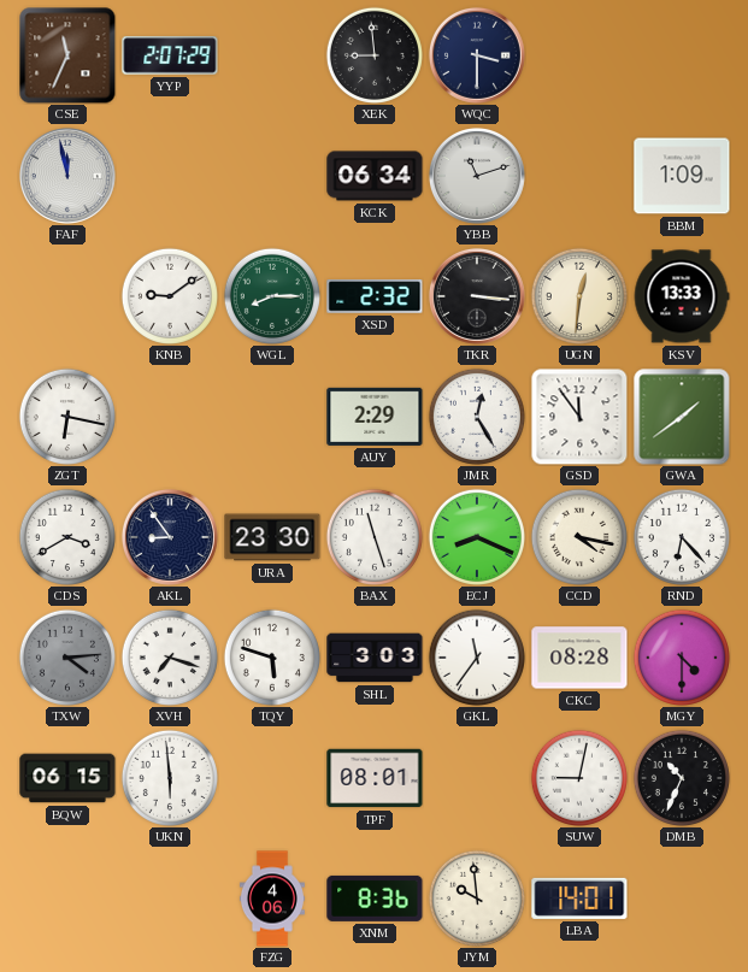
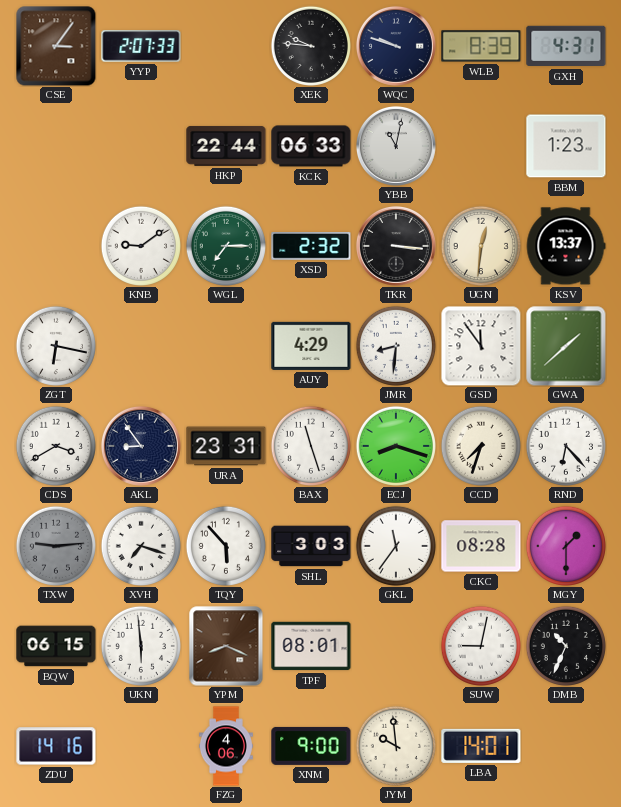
CSE: 11:34 -> 3:06 (56, 46)
YYP: 2:07:29 -> 2:07:33 (141, 46)
XEK: 8:59 -> 9:46 (311, 46)
WQC: 3:30 -> 9:48 (396, 46)
WLB: none -> 8:39 (481, 46)
GXH: none -> 4:31 (566, 46)
FAF: 11:58 -> none (67, 176)
HKP: none -> 22:44 (226, 146)
KCK: 06:34 -> 06:33 (311, 146)
YBB: 11:12 -> 11:02 (396, 146)
BBM: 1:09 -> 1:23 (566, 146)
WGL: 8:15 -> 7:15 (226, 246)
KSV: 13:33 -> 13:37 (566, 246)
AUY: 2:29 -> 4:29 (311, 346)
JMR: 12:25 -> 8:31 (396, 346)
GWA: 1:39 -> 1:38 (566, 346)
URA: 23:30 -> 23:31 (226, 446)
ECJ: 8:19 -> 8:18 (396, 446)
CCD: 4:17 -> 7:33 (481, 446)
TXW: 4:14 -> 9:14 (56, 546)
TQY: 5:48 -> 5:53 (226, 546)
MGY: 4:30 -> 1:30 (566, 546)
YPM: none -> 8:19 (226, 646)
ZDU: none -> 14:16 (56, 746)
XNM: 8:36 -> 9:00 (311, 746)
